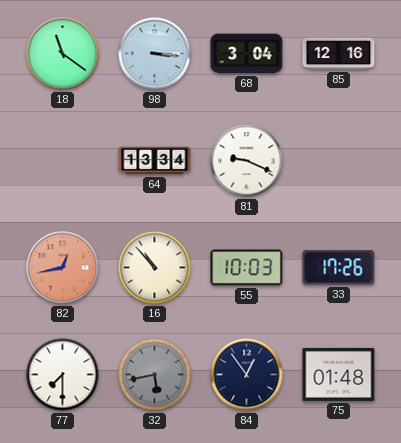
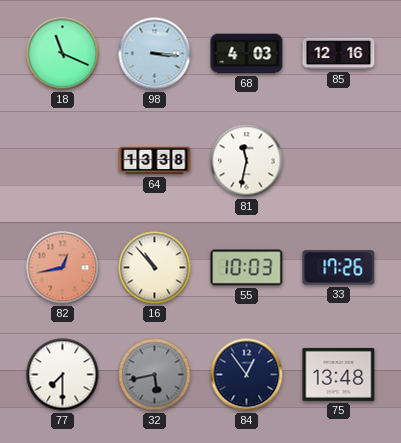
18: 11:21 -> 11:19 (63, 54)
68: 3:04 -> 4:03 (247, 54)
64: 13:34 -> 13:38 (155, 161)
81: 9:19 -> 11:32 (247, 161)
75: 01:48 -> 13:48 (339, 374)
